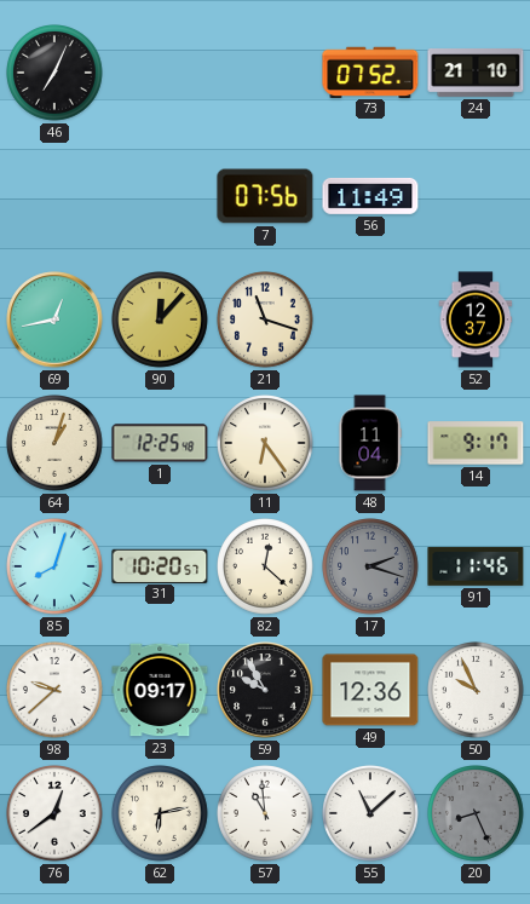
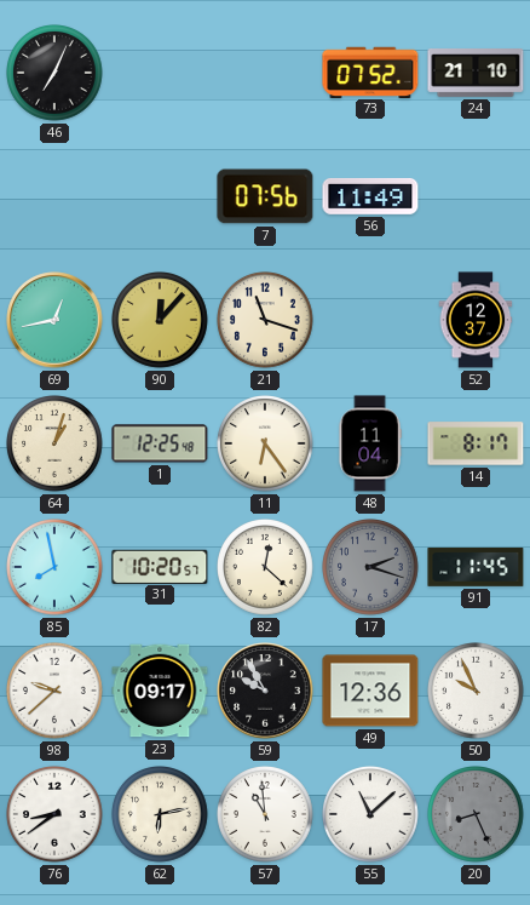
14: 9:17 -> 8:17 (476, 443)
85: 8:03 -> 7:58 (56, 568)
91: 11:46 -> 11:45 (476, 567)
76: 12:39 -> 8:39 (56, 815)
